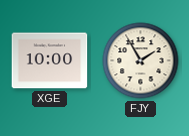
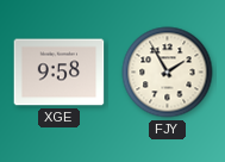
XGE: 10:00 -> 9:58 (60, 73)
